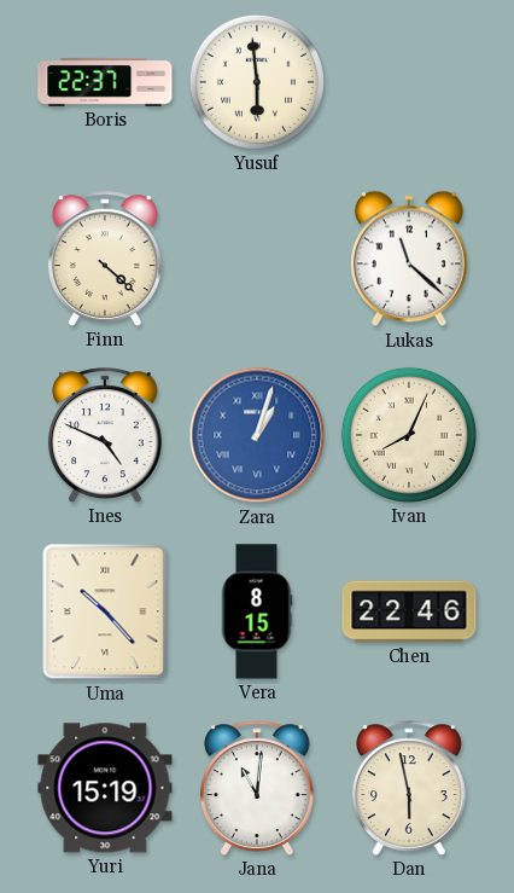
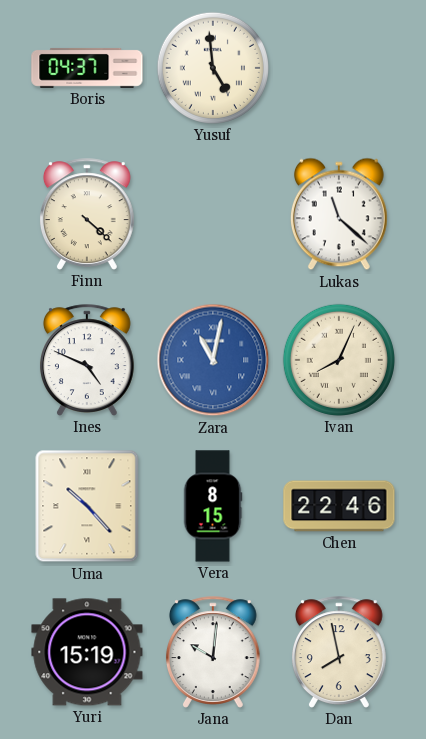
Boris: 22:37 -> 04:37 (87, 68)
Yusuf: 5:59 -> 4:59 (213, 68)
Zara: 1:03 -> 11:02 (213, 360)
Jana: 11:01 -> 10:01 (213, 652)
Dan: 5:58 -> 7:58 (339, 652)
